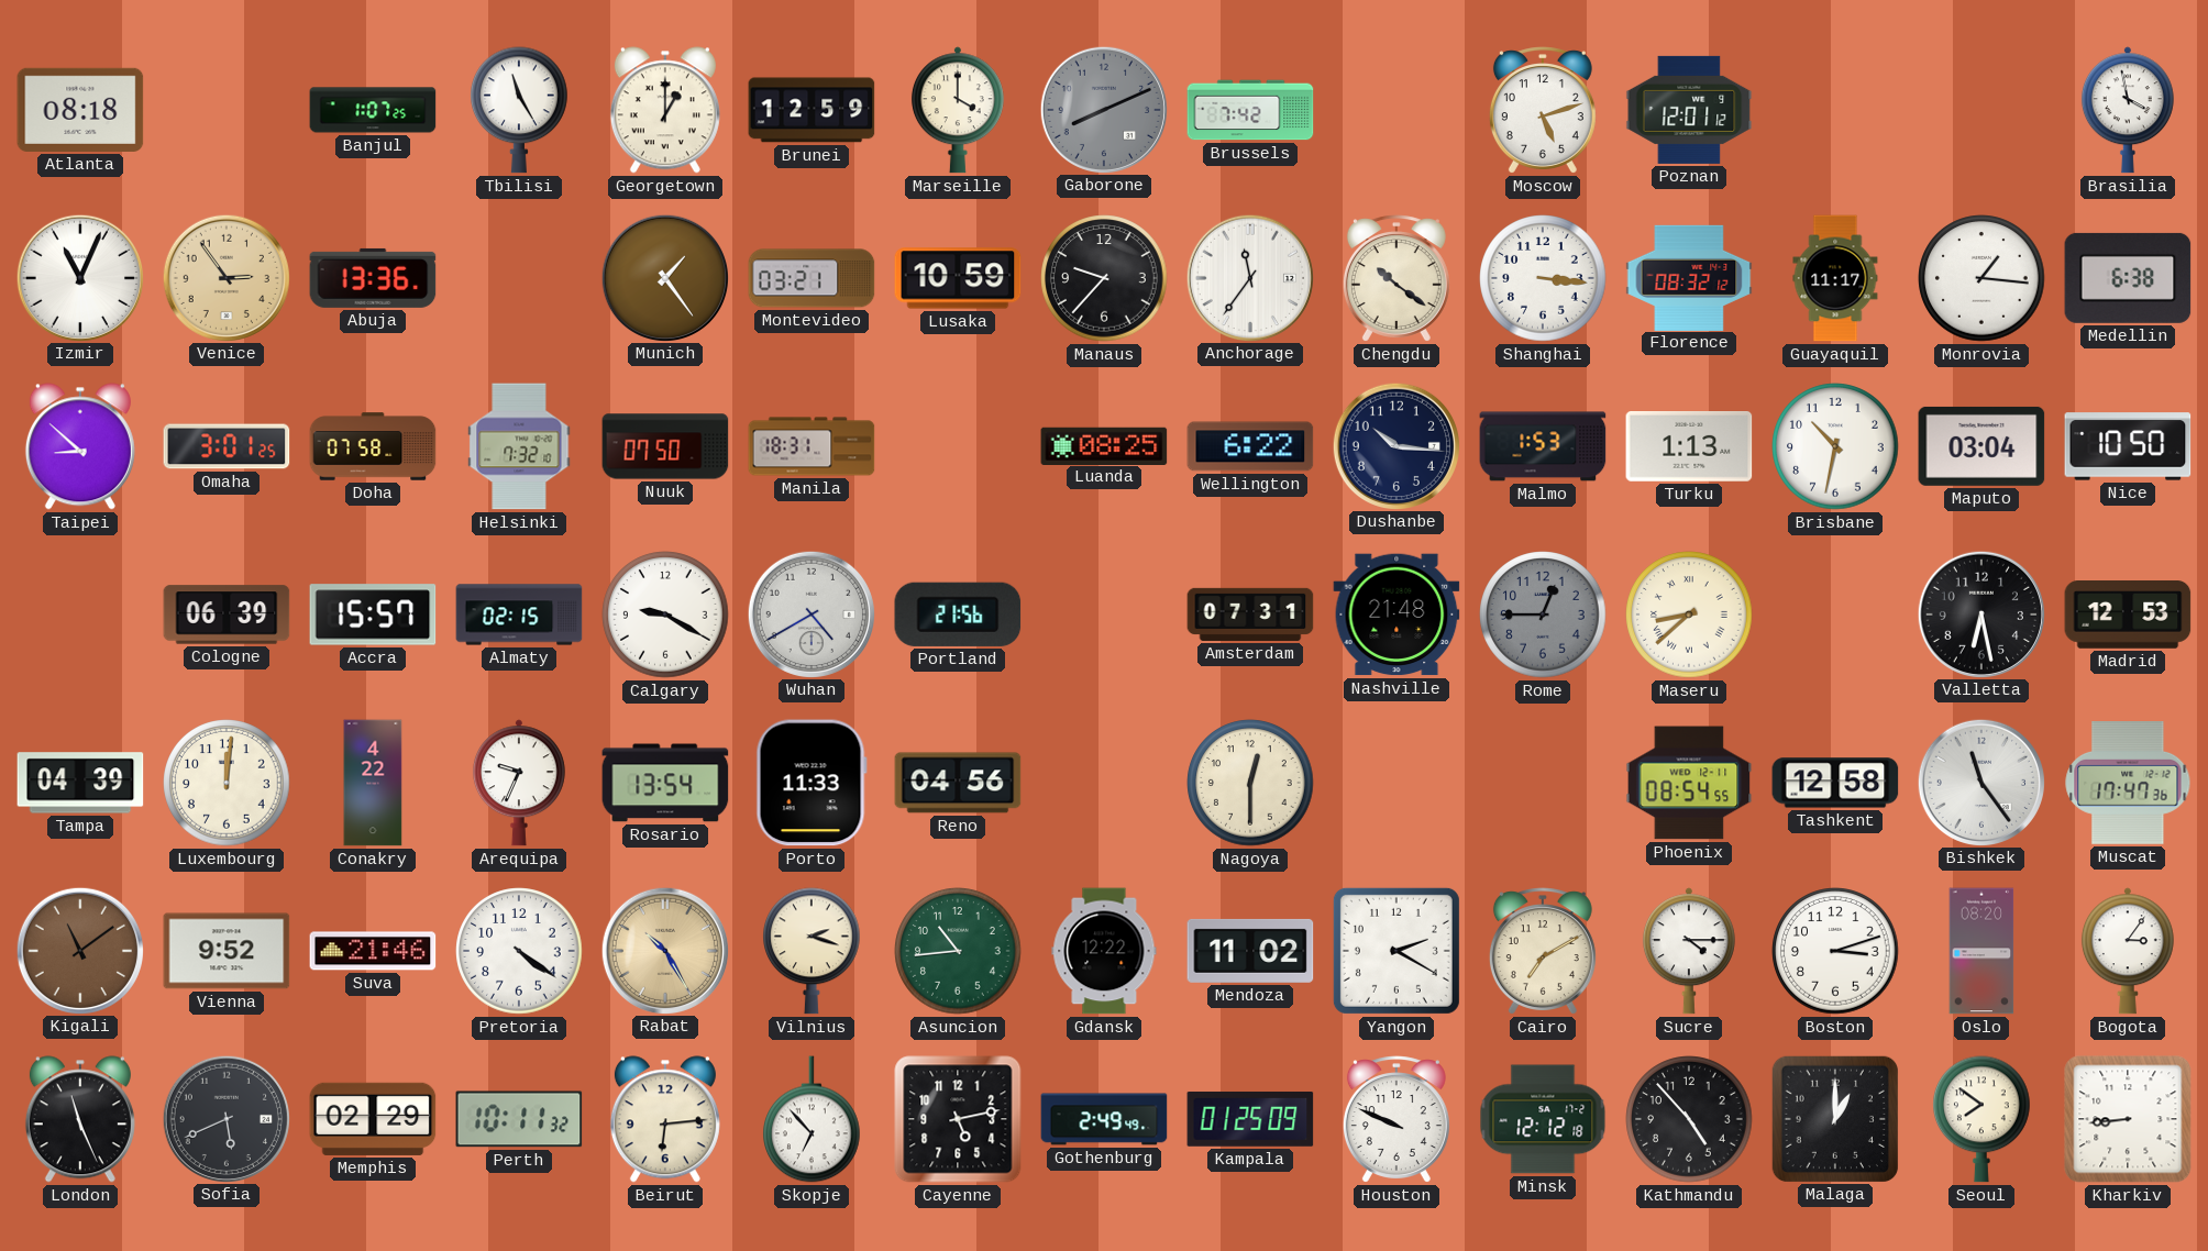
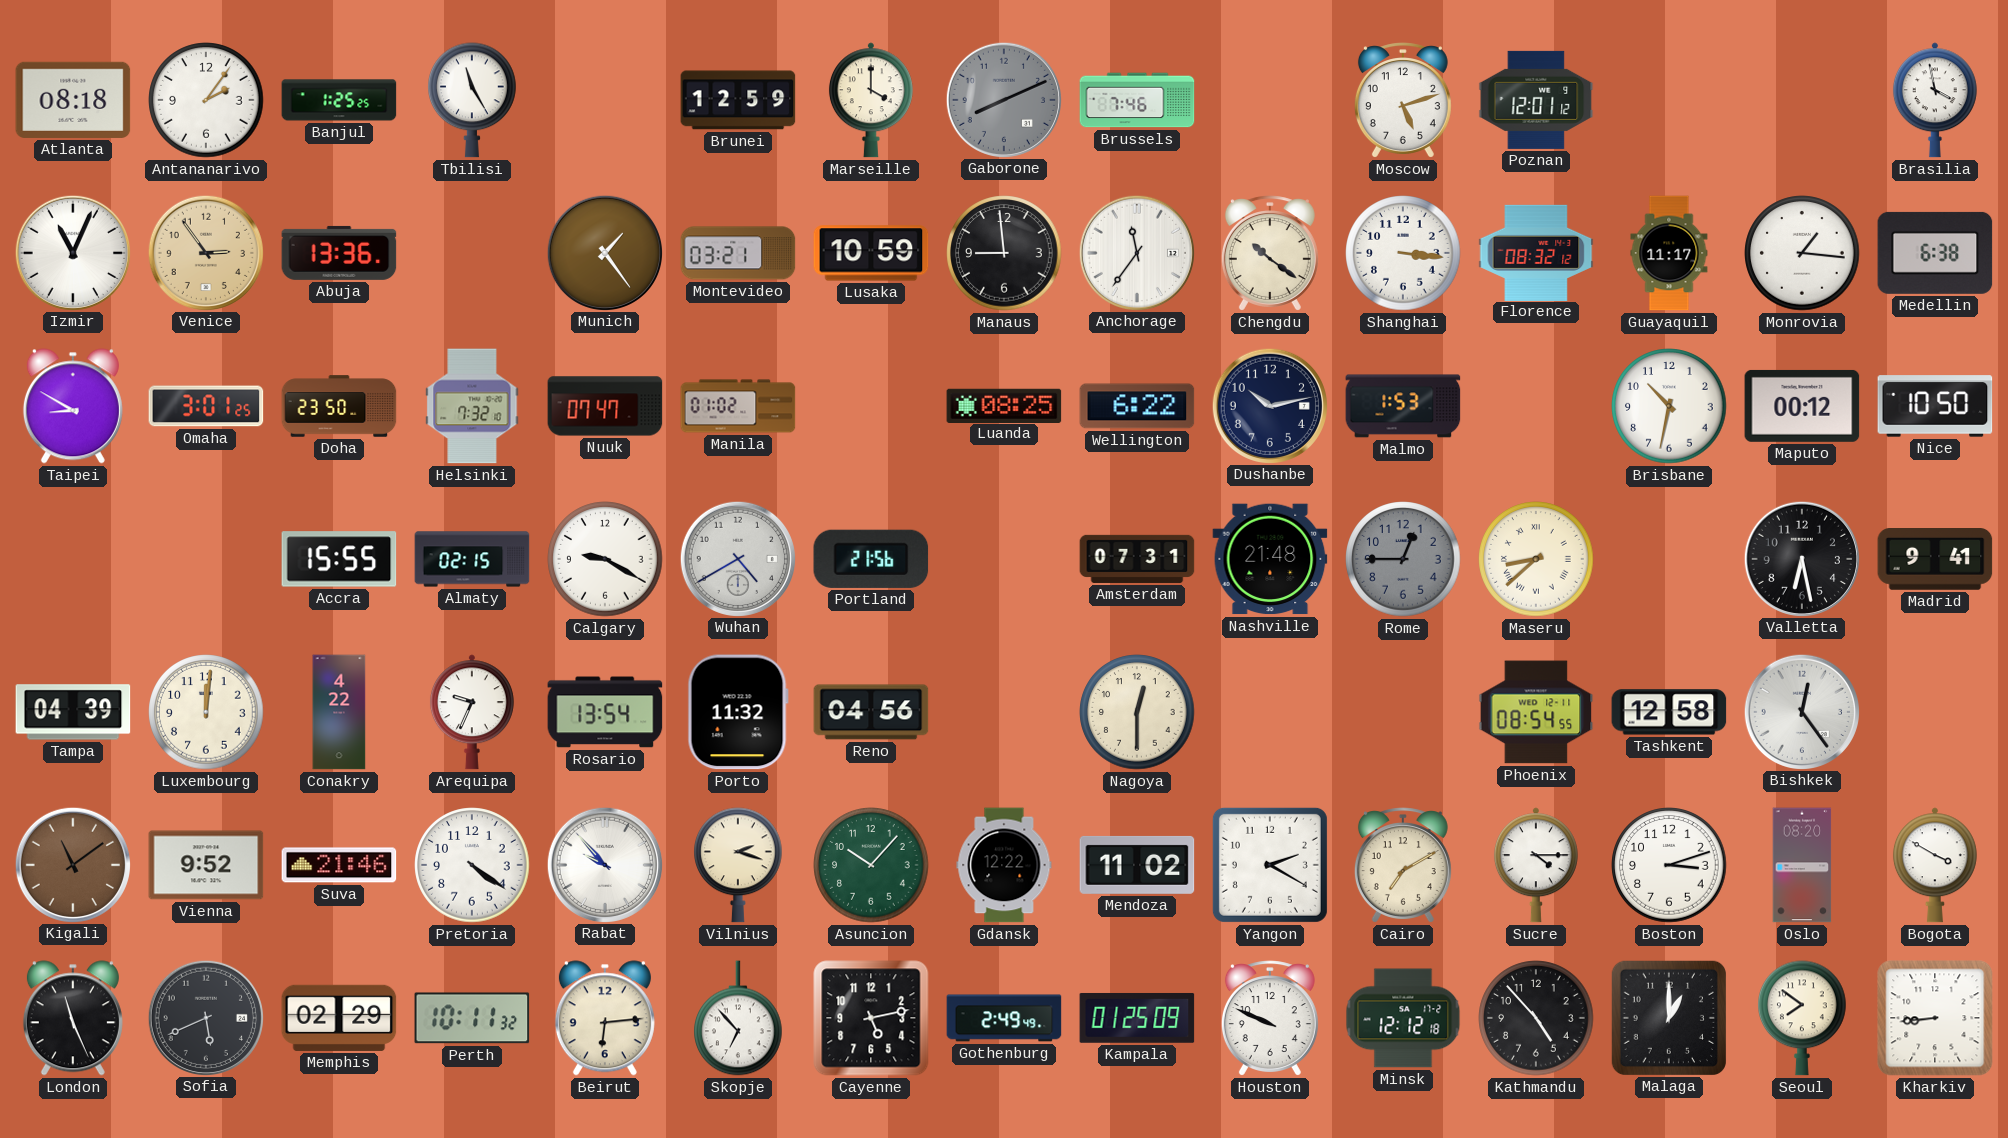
Antananarivo: none -> 2:06 (206, 100)
Banjul: 1:07 -> 1:25 (339, 100)
Georgetown: 1:00 -> none (665, 110)
Brussels: 7:42 -> 7:46 (1137, 100)
Manaus: 9:37 -> 8:59 (1004, 253)
Taipei: 8:52 -> 8:50 (73, 406)
Doha: 07:58 -> 23:50 (339, 406)
Nuuk: 07:50 -> 07:47 (605, 406)
Manila: 18:31 -> 01:02 (738, 406)
Dushanbe: 10:16 -> 10:13 (1269, 405)
Turku: 1:13 -> none (1689, 447)
Maputo: 03:04 -> 00:12 (1802, 406)
Cologne: 06:39 -> none (227, 615)
Accra: 15:57 -> 15:55 (339, 559)
Madrid: 12:53 -> 9:41 (1935, 560)
Porto: 11:33 -> 11:32 (738, 712)
Bishkek: 11:24 -> 12:24 (1801, 711)
Muscat: 17:47 -> none (2128, 784)
Rabat: 10:25 -> 9:53 (604, 864)
Rabat dial: champagne -> white (604, 864)
Asuncion: 10:44 -> 10:07 (871, 865)
Bogota: 3:06 -> 3:50 (1935, 865)
